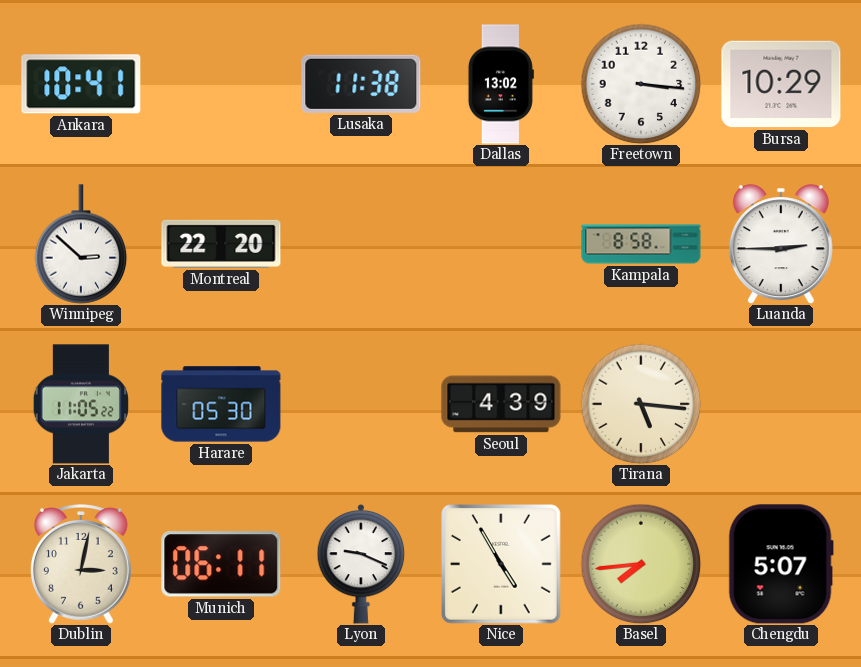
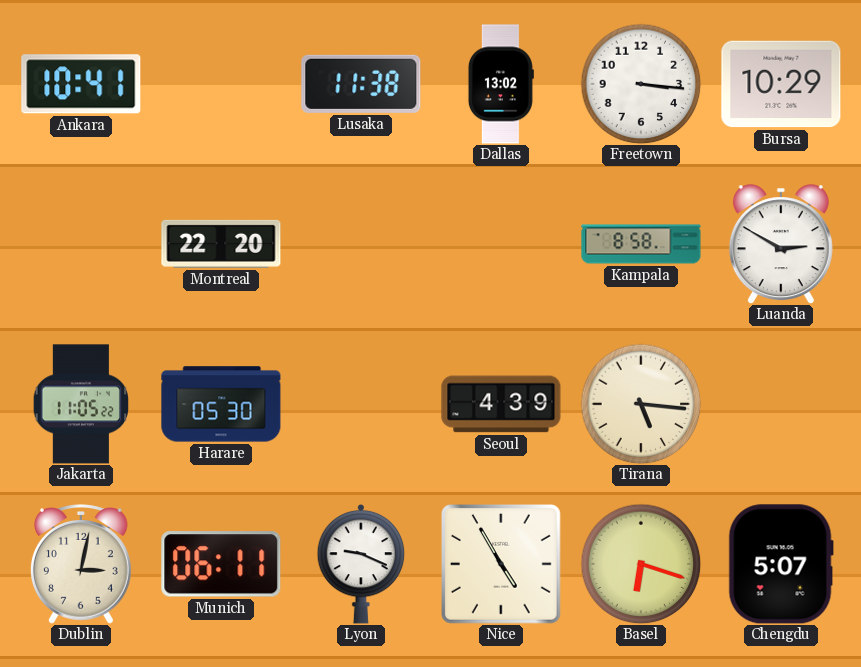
Winnipeg: 2:52 -> none (81, 244)
Luanda: 2:45 -> 2:50 (781, 244)
Basel: 7:44 -> 6:18 (641, 564)
